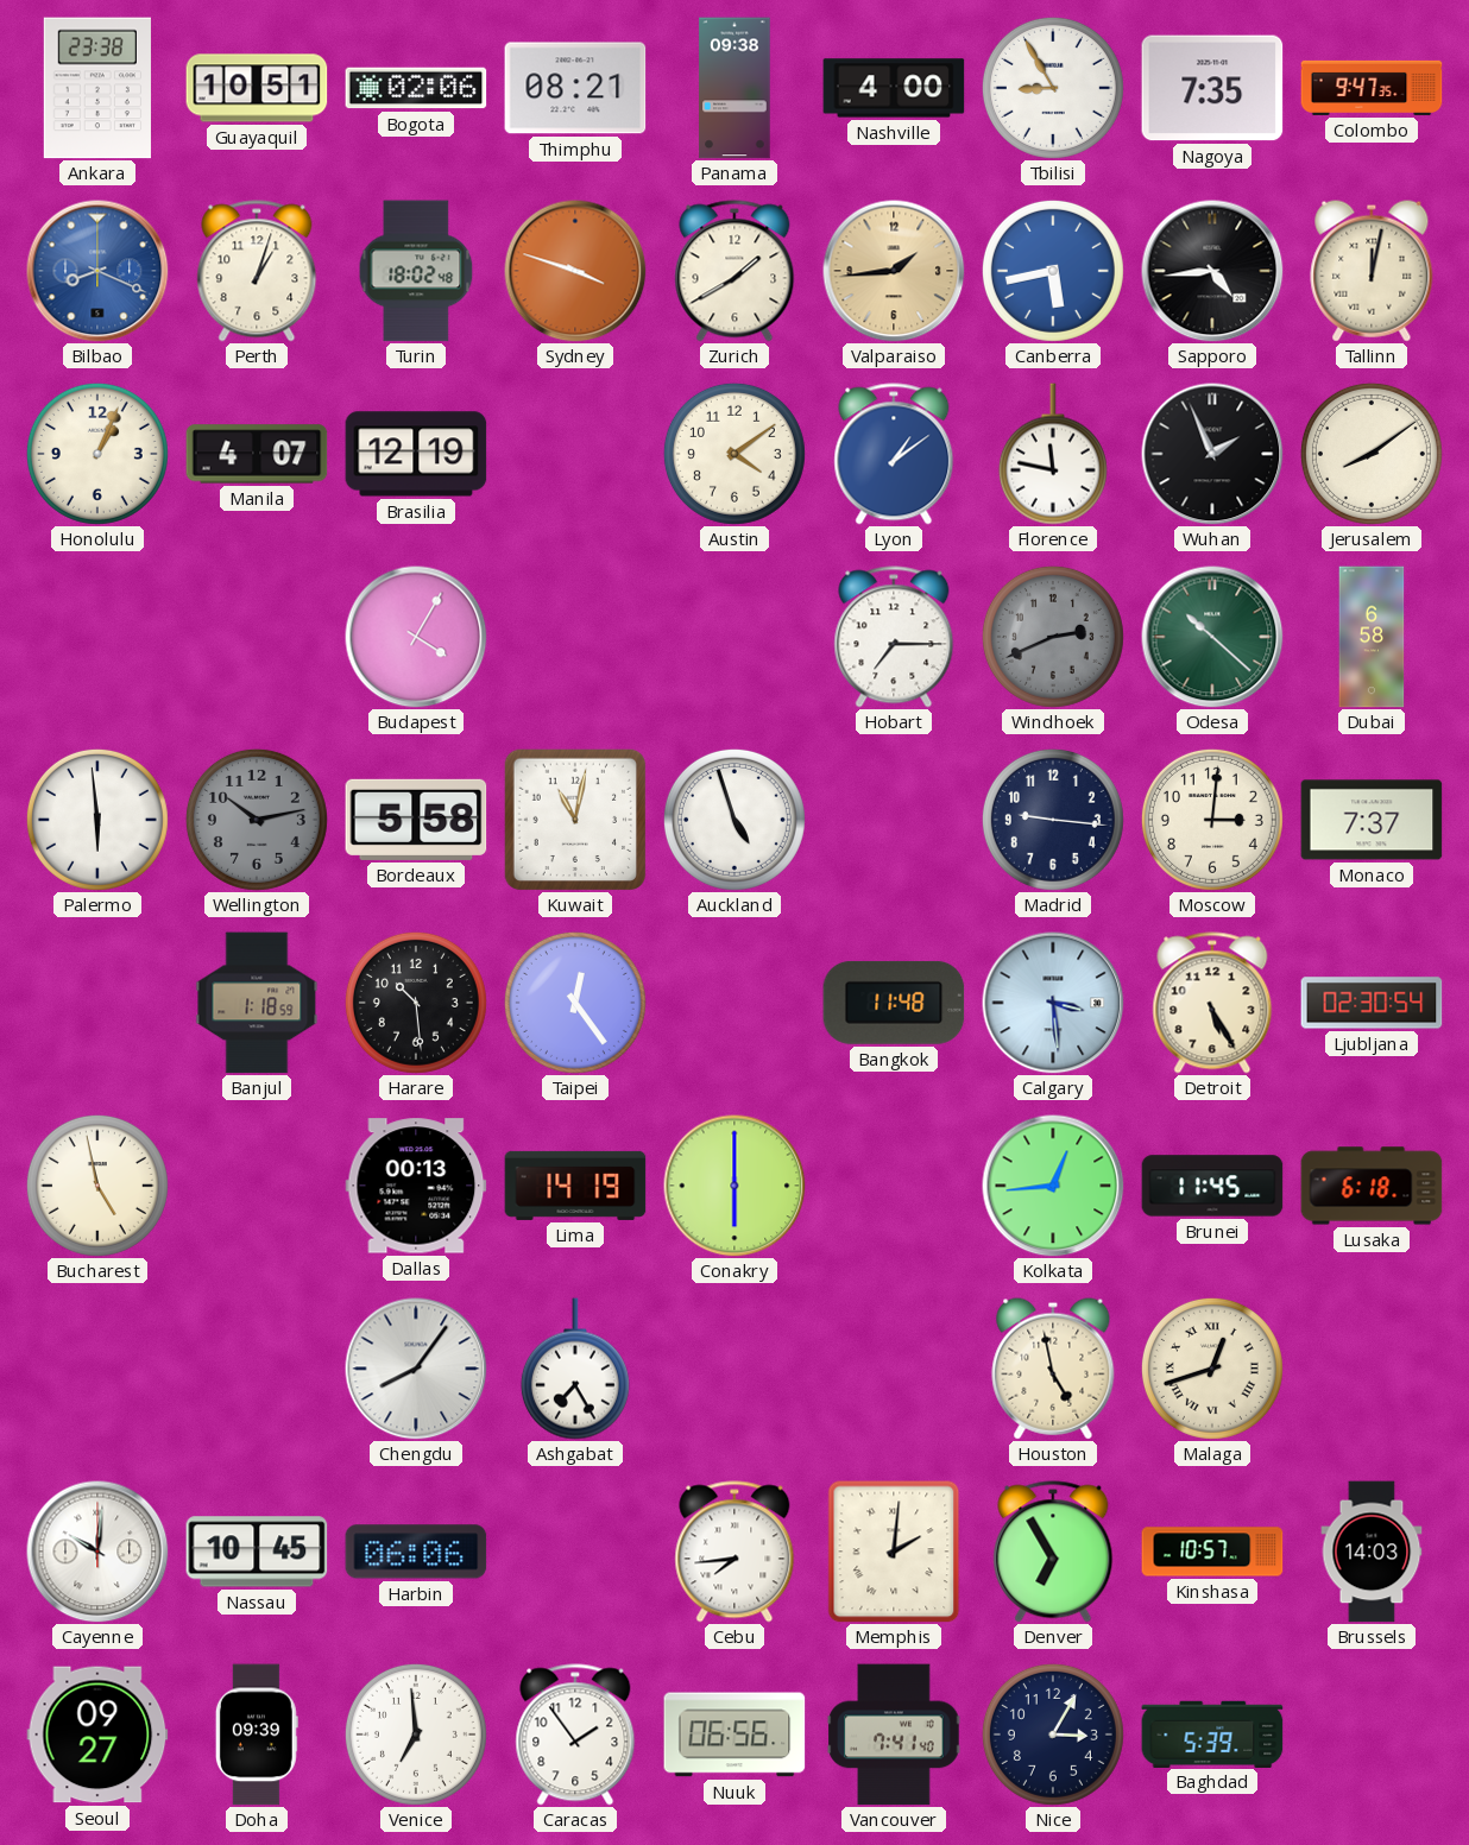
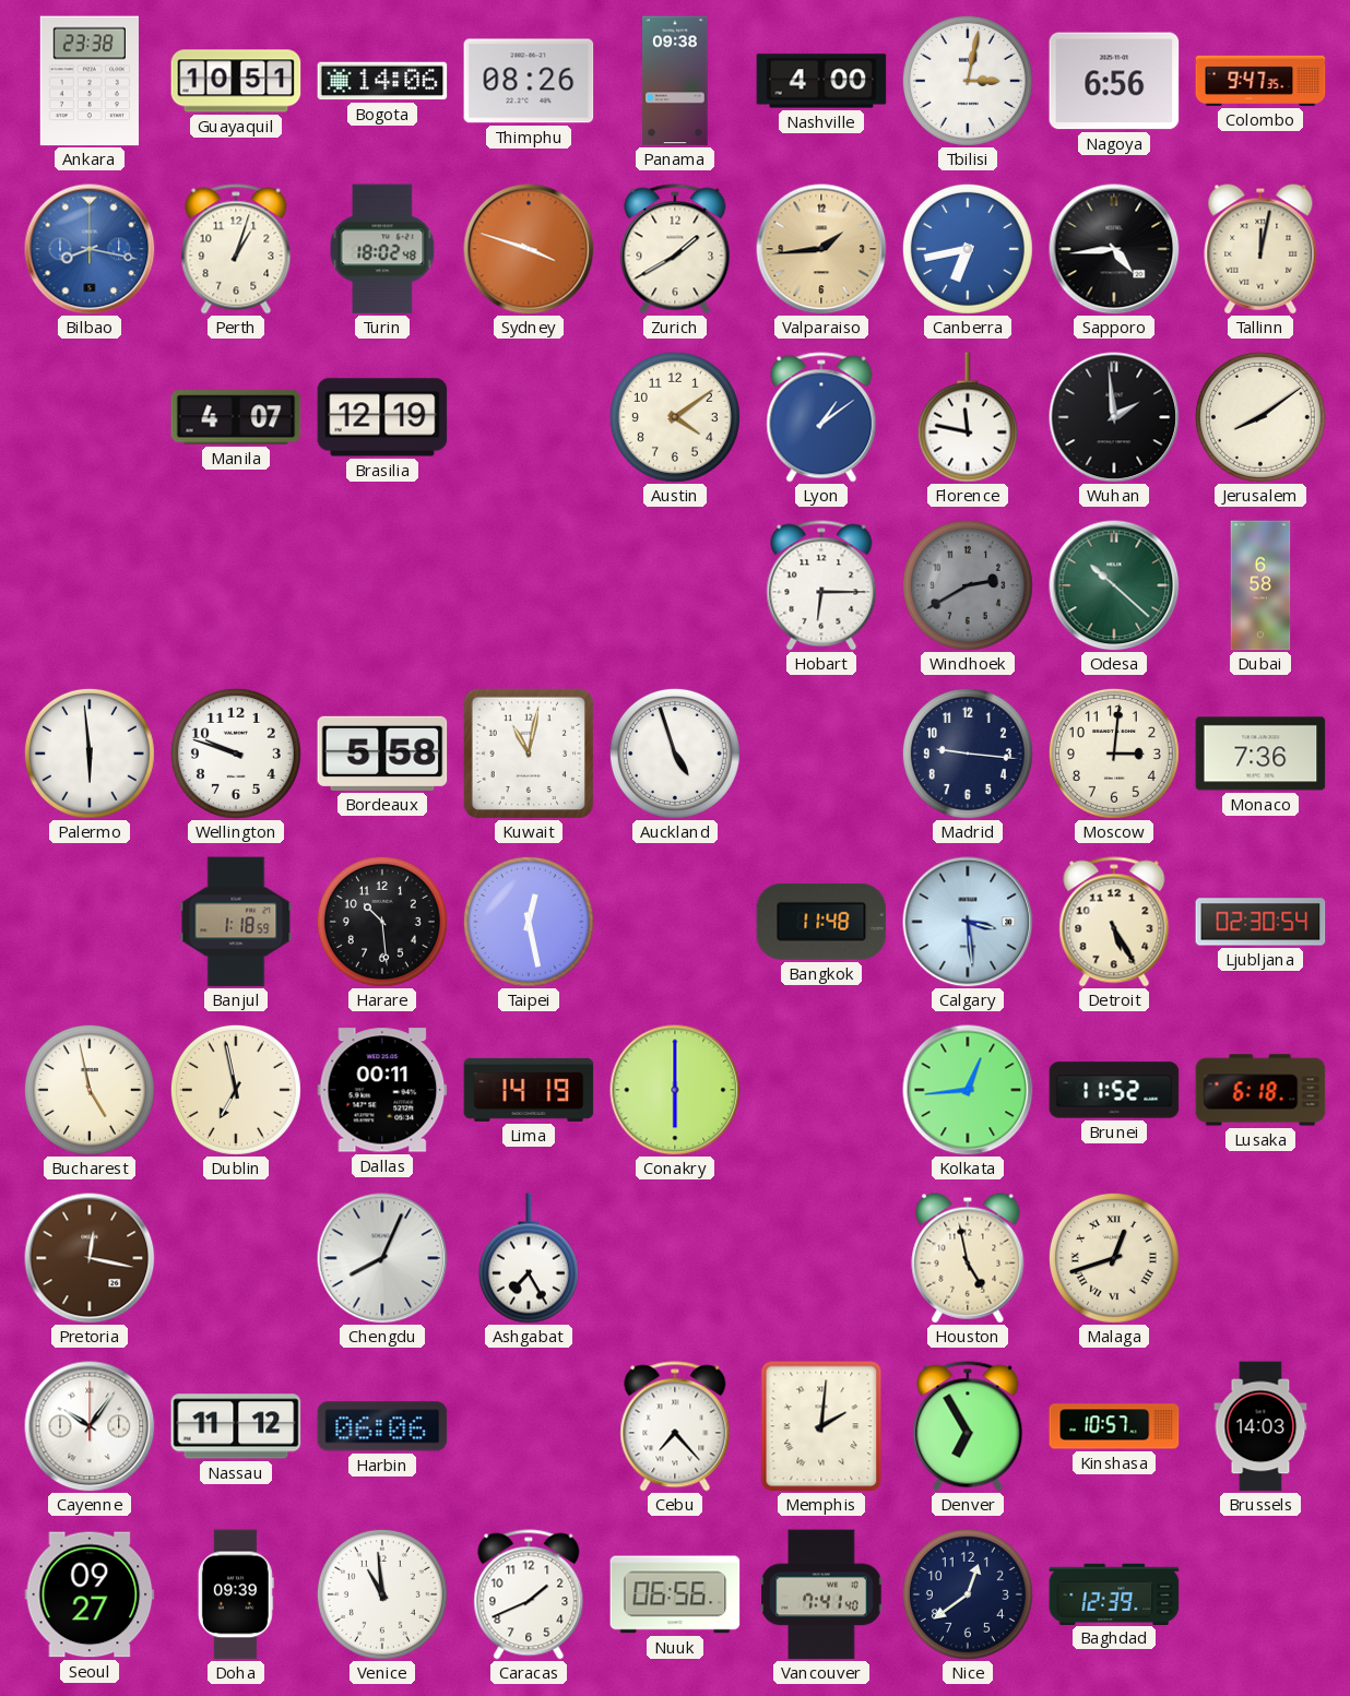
Bogota: 02:06 -> 14:06 (382, 81)
Thimphu: 08:21 -> 08:26 (529, 81)
Tbilisi: 8:55 -> 3:02 (968, 81)
Nagoya: 7:35 -> 6:56 (1114, 81)
Bilbao: 8:19 -> 8:17 (90, 249)
Canberra: 5:43 -> 6:43 (968, 249)
Honolulu: 1:04 -> none (97, 454)
Wuhan: 1:56 -> 1:59 (1114, 417)
Budapest: 4:05 -> none (416, 637)
Hobart: 7:15 -> 6:15 (821, 585)
Windhoek: 2:41 -> 2:40 (968, 585)
Wellington: 10:13 -> 9:48 (236, 754)
Wellington dial: grey -> white (236, 754)
Monaco: 7:37 -> 7:36 (1260, 754)
Taipei: 12:24 -> 12:28 (529, 922)
Dublin: none -> 6:58 (236, 1090)
Dallas: 00:13 -> 00:11 (382, 1090)
Brunei: 11:45 -> 11:52 (1114, 1090)
Pretoria: none -> 12:17 (90, 1258)
Chengdu: 8:06 -> 8:04 (382, 1258)
Cayenne: 10:01 -> 10:06 (90, 1426)
Nassau: 10:45 -> 11:12 (236, 1426)
Cebu: 7:44 -> 7:23 (675, 1426)
Venice: 6:59 -> 10:59 (382, 1594)
Caracas: 1:54 -> 1:41 (529, 1594)
Nice: 3:05 -> 12:39 (968, 1594)
Baghdad: 5:39 -> 12:39 (1114, 1593)
